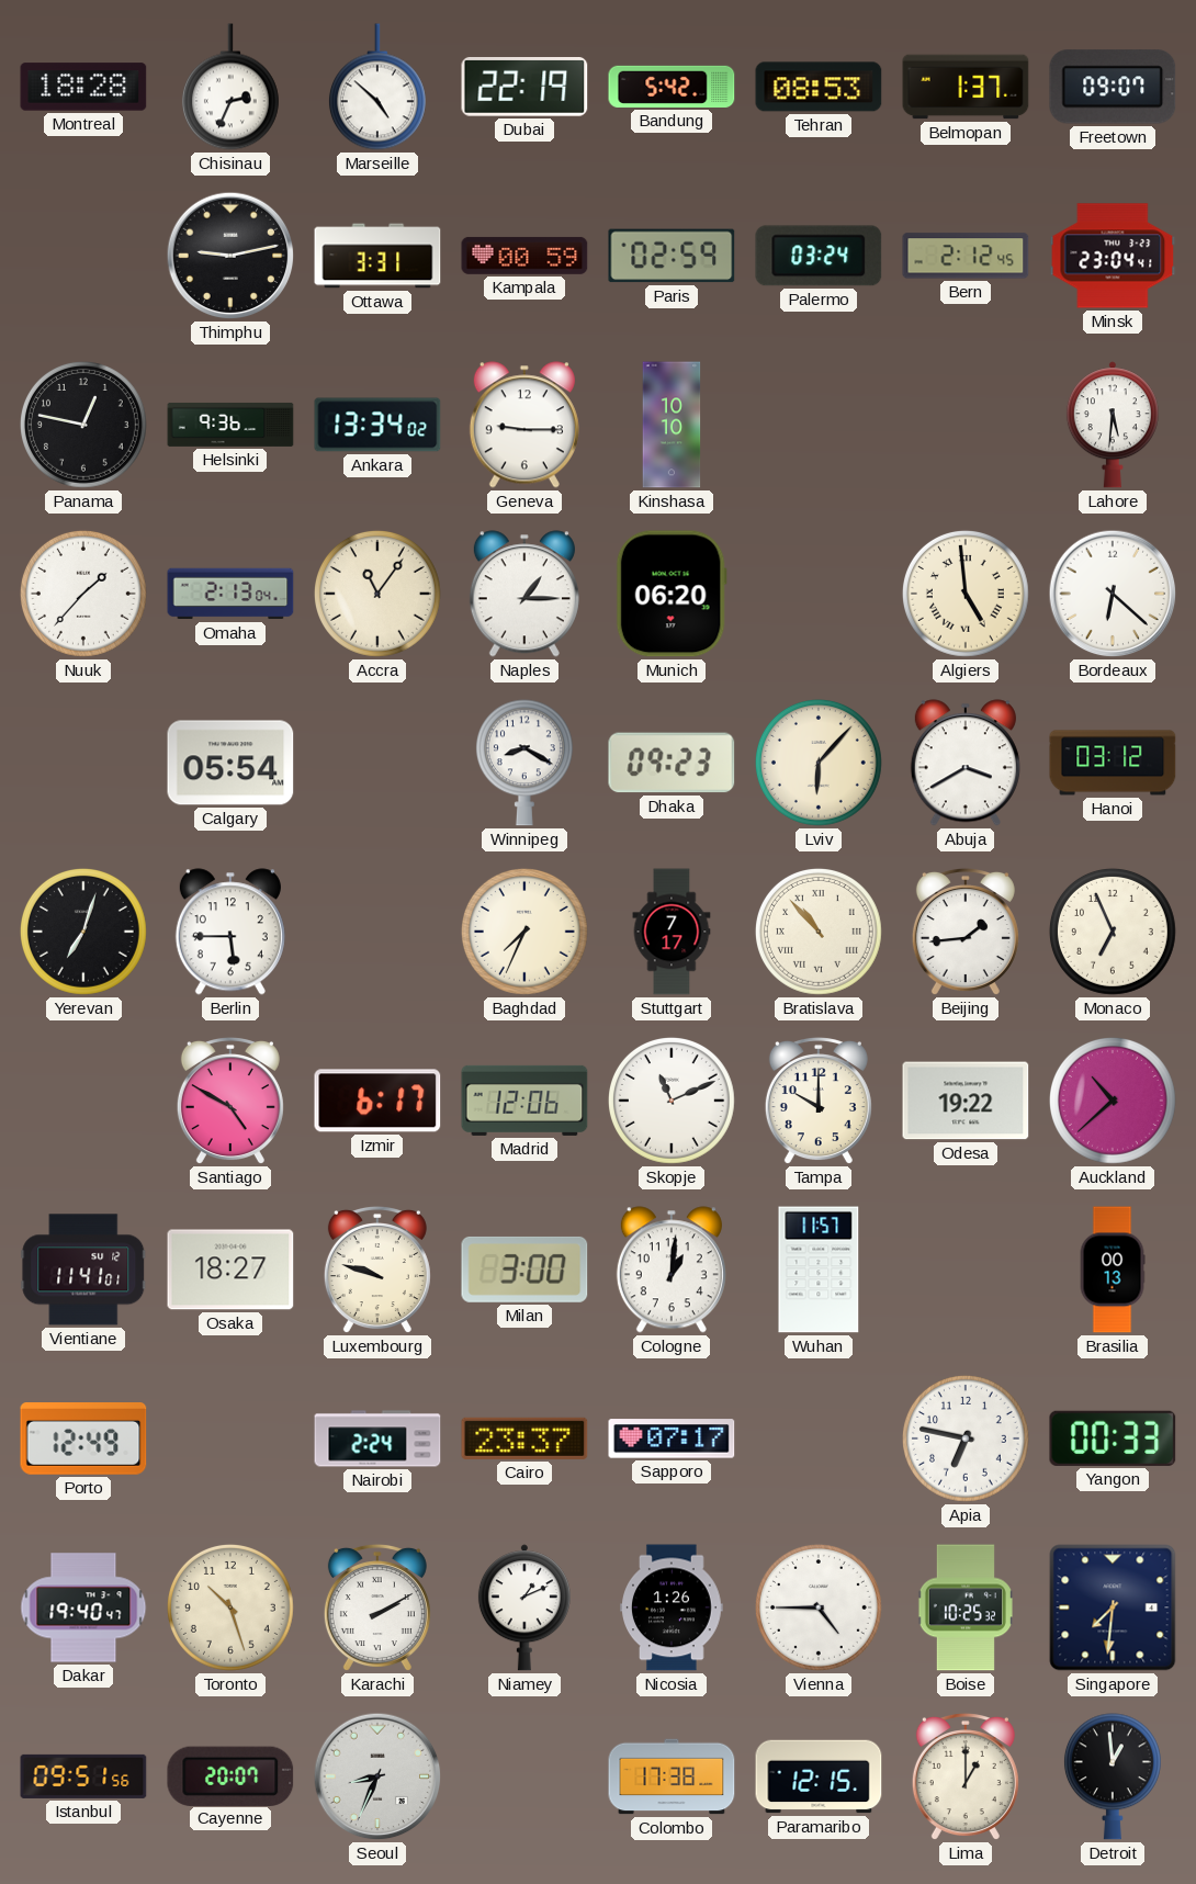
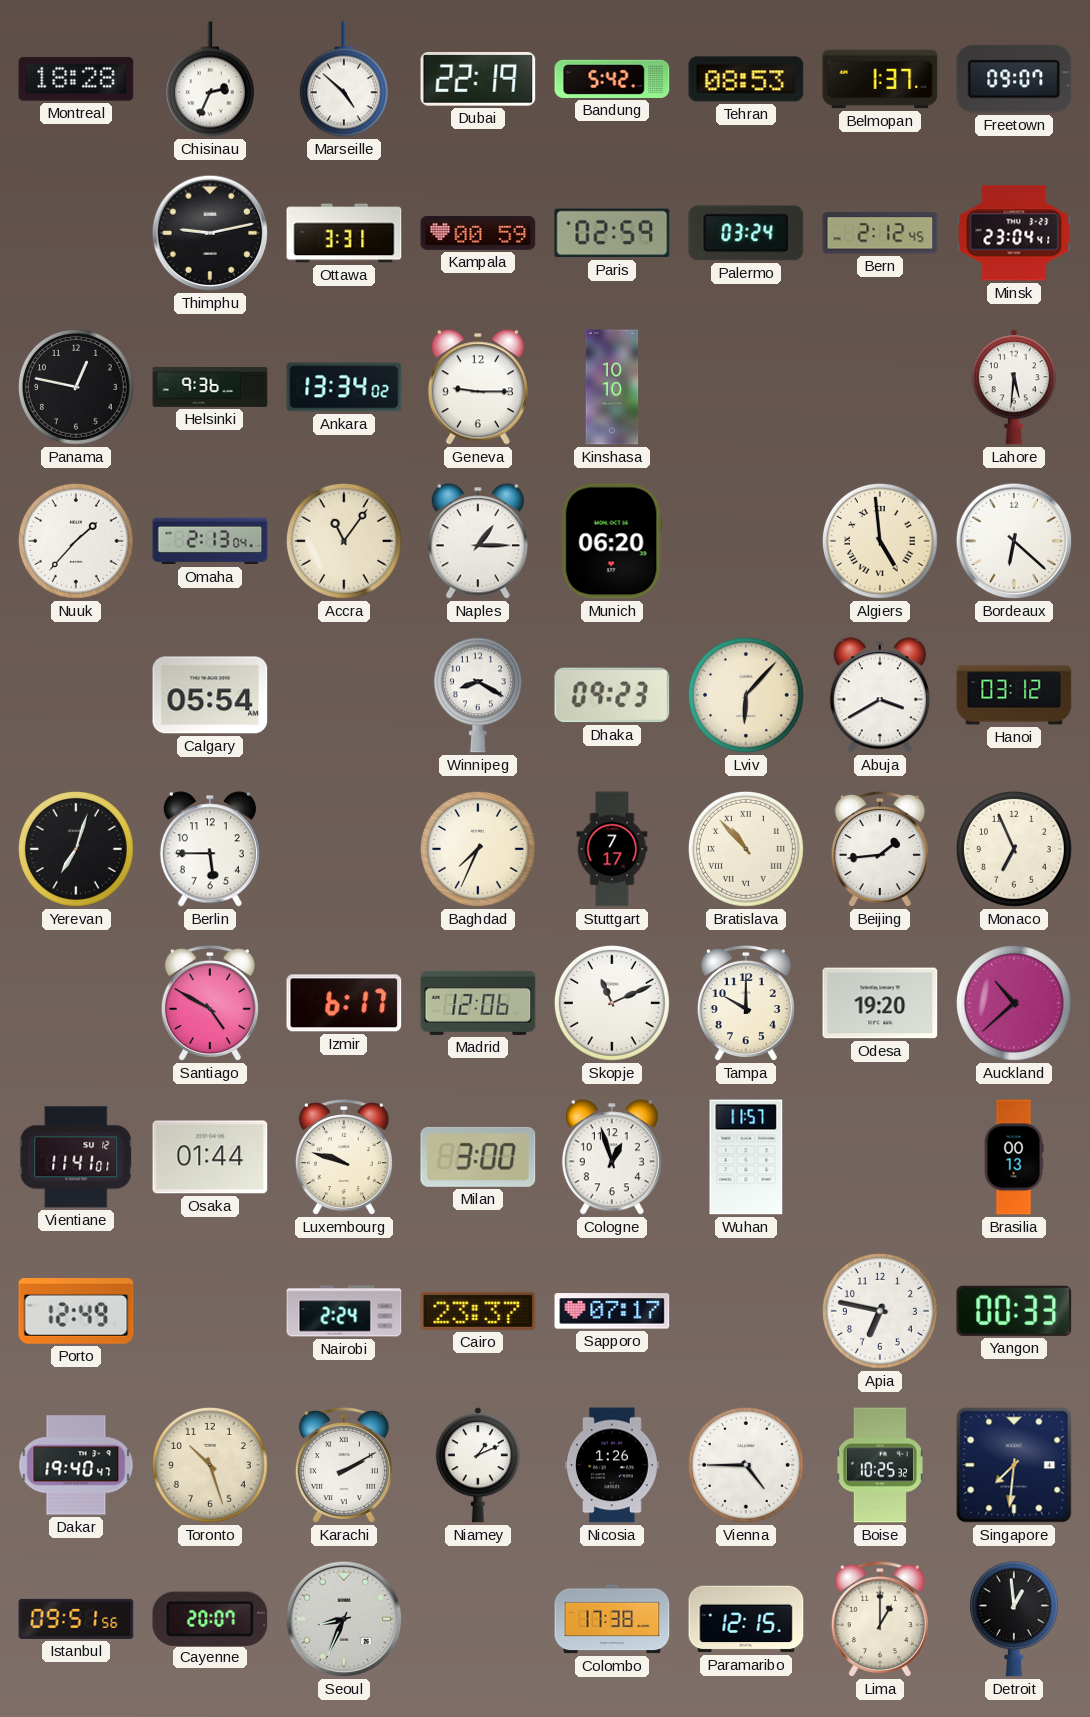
Odesa: 19:22 -> 19:20 (880, 1003)
Osaka: 18:27 -> 01:44 (210, 1157)
Cologne: 1:01 -> 12:57 (612, 1157)
